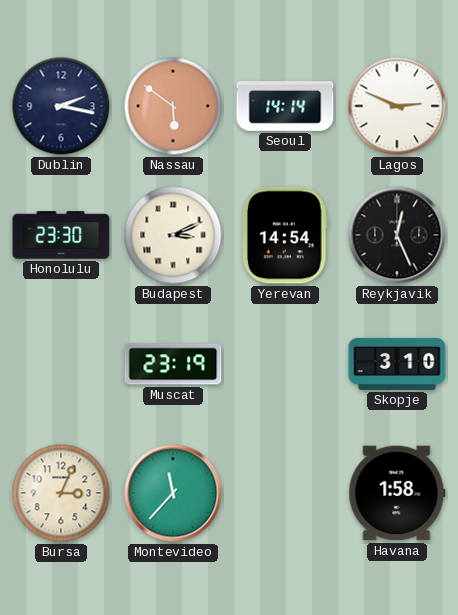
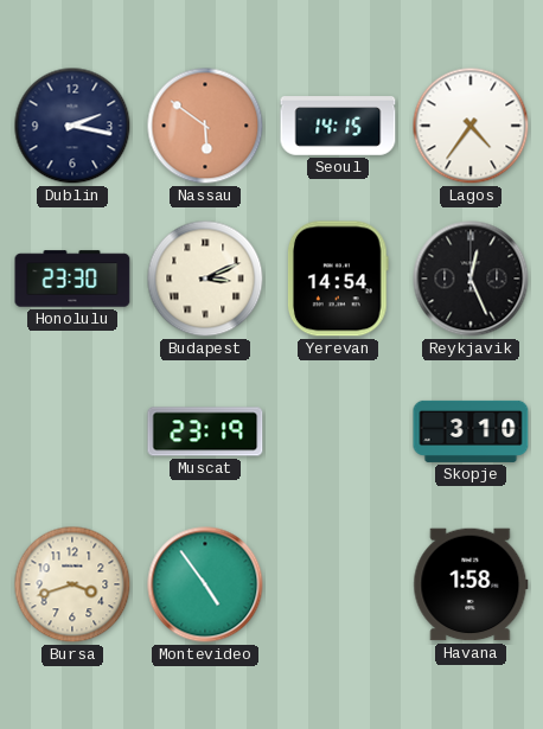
Seoul: 14:14 -> 14:15 (338, 126)
Lagos: 2:49 -> 4:36 (471, 126)
Bursa: 3:04 -> 3:42 (72, 584)
Montevideo: 11:37 -> 4:54 (205, 584)
